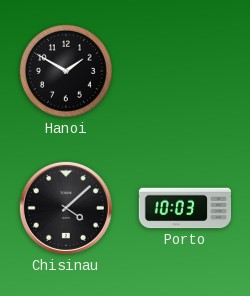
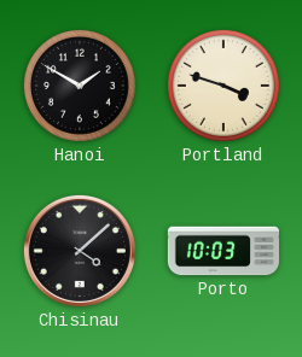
Portland: none -> 3:48 (223, 86)
